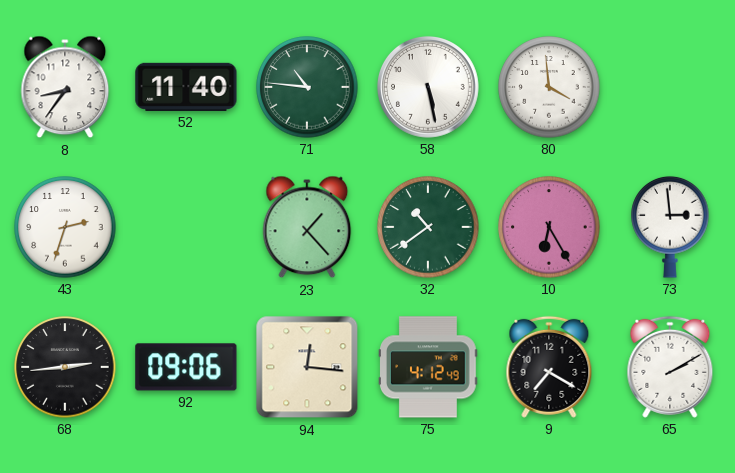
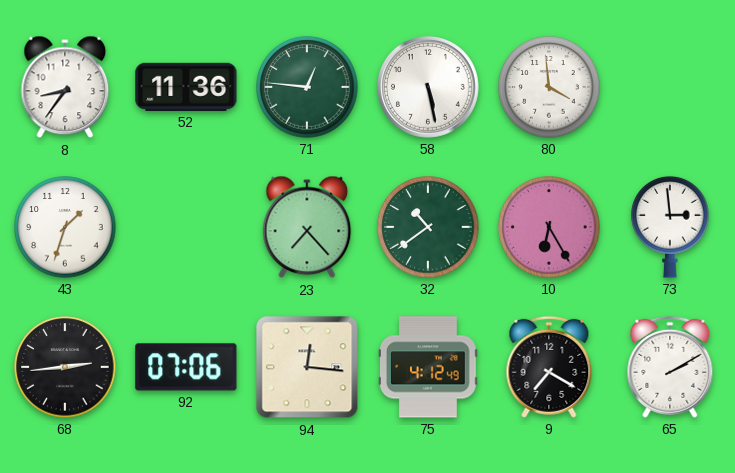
52: 11:40 -> 11:36 (186, 87)
71: 10:46 -> 12:46 (307, 87)
43: 2:33 -> 1:33 (65, 227)
23: 1:23 -> 7:23 (307, 227)
92: 09:06 -> 07:06 (186, 367)
